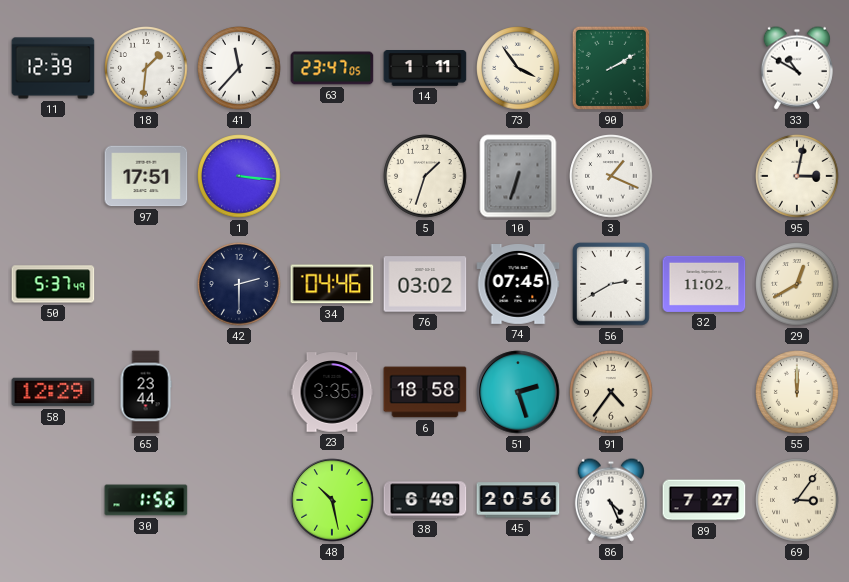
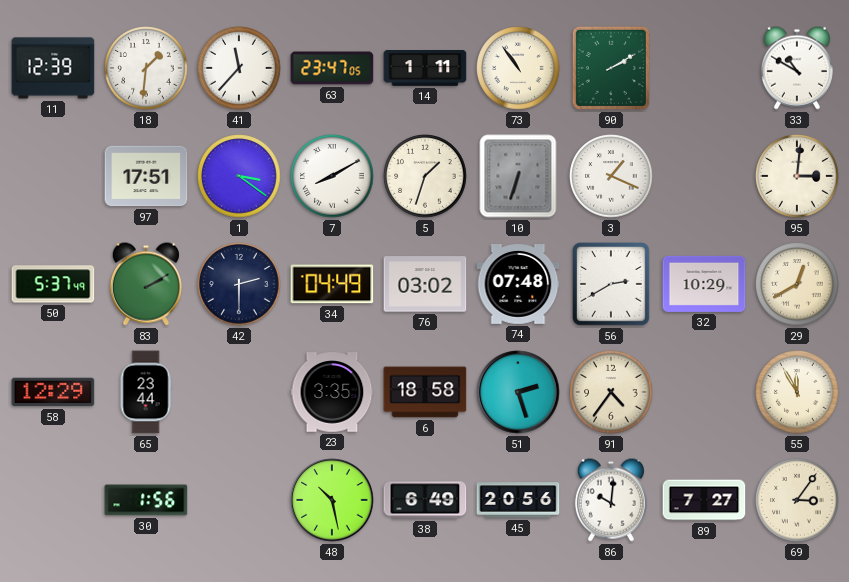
73: 3:54 -> 10:54 (518, 68)
1: 3:16 -> 3:21 (239, 176)
7: none -> 8:10 (332, 176)
95: 3:02 -> 3:01 (797, 176)
83: none -> 2:10 (146, 284)
34: 04:46 -> 04:49 (332, 284)
74: 07:45 -> 07:48 (518, 285)
32: 11:02 -> 10:29 (704, 284)
55: 12:00 -> 11:55 (797, 392)
86: 4:26 -> 10:01 (611, 500)
